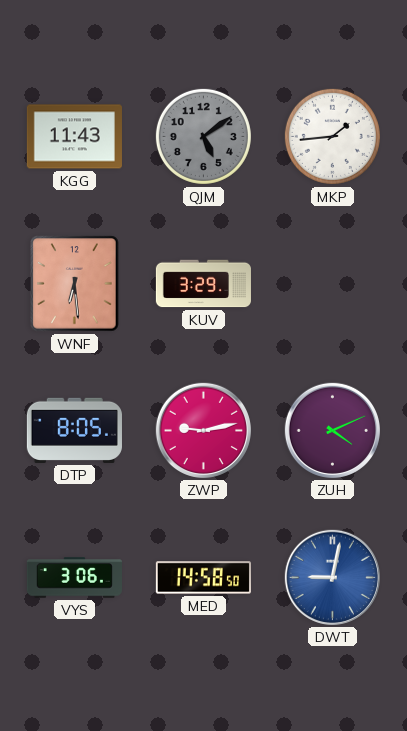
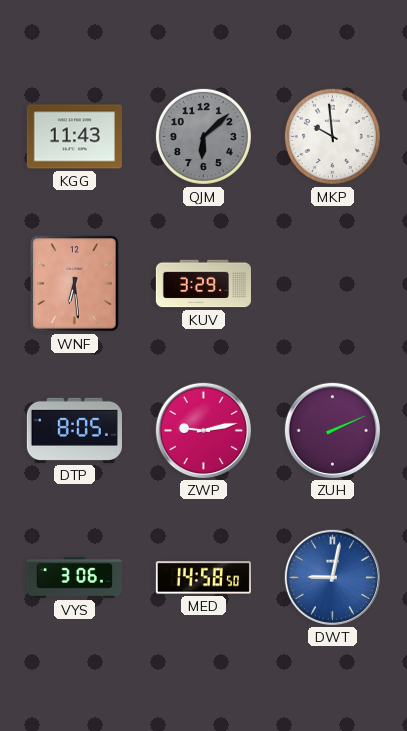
QJM: 5:09 -> 6:08 (203, 136)
MKP: 1:44 -> 9:59 (332, 136)
ZUH: 4:11 -> 2:11 (332, 430)
